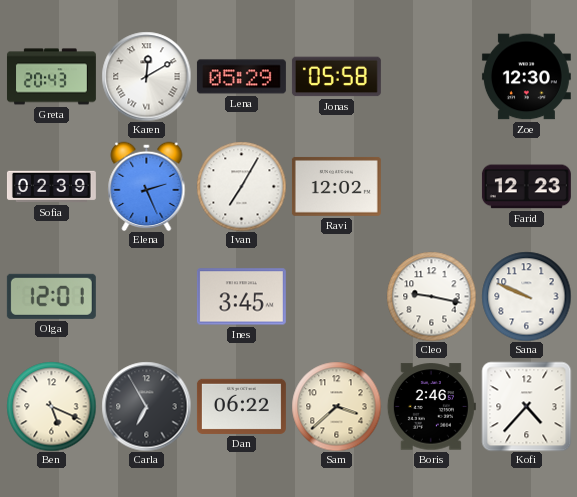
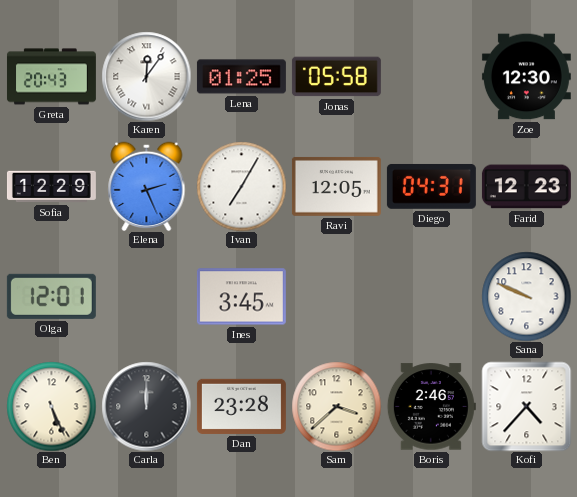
Karen: 12:10 -> 12:06 (146, 76)
Lena: 05:29 -> 01:25 (241, 77)
Sofia: 02:39 -> 12:29 (51, 187)
Ravi: 12:02 -> 12:05 (336, 186)
Diego: none -> 04:31 (431, 186)
Cleo: 9:17 -> none (431, 296)
Ben: 5:19 -> 5:26 (51, 406)
Carla: 6:55 -> 12:00 (146, 406)
Dan: 06:22 -> 23:28 (241, 406)
